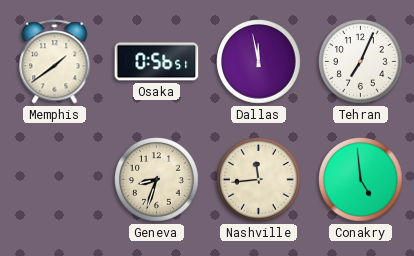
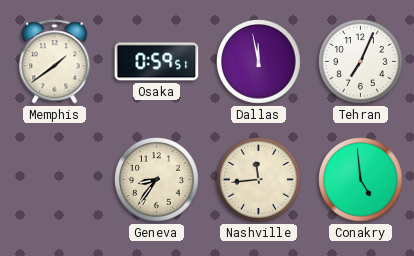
Osaka: 0:56 -> 0:59 (157, 62)
Geneva: 8:33 -> 8:36 (157, 180)
